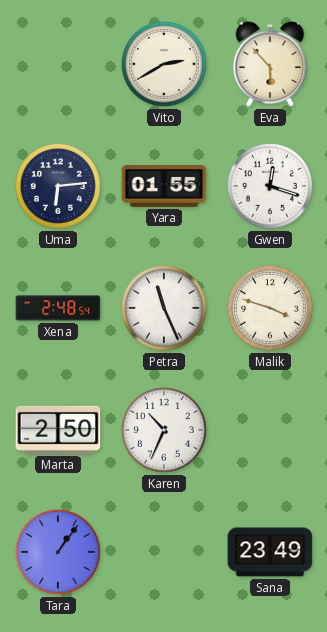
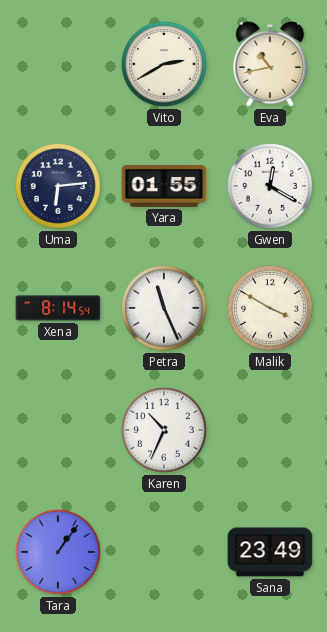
Eva: 5:53 -> 10:43 (270, 64)
Gwen: 12:18 -> 12:20 (271, 187)
Xena: 2:48 -> 8:14 (58, 308)
Malik: 3:48 -> 3:50 (271, 309)
Marta: 2:50 -> none (58, 430)
